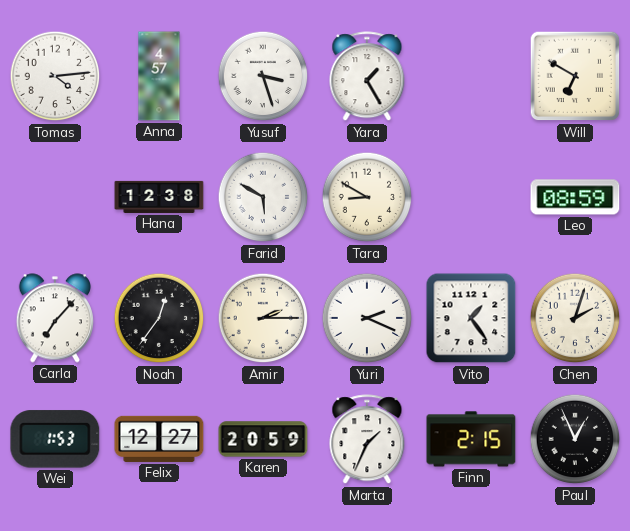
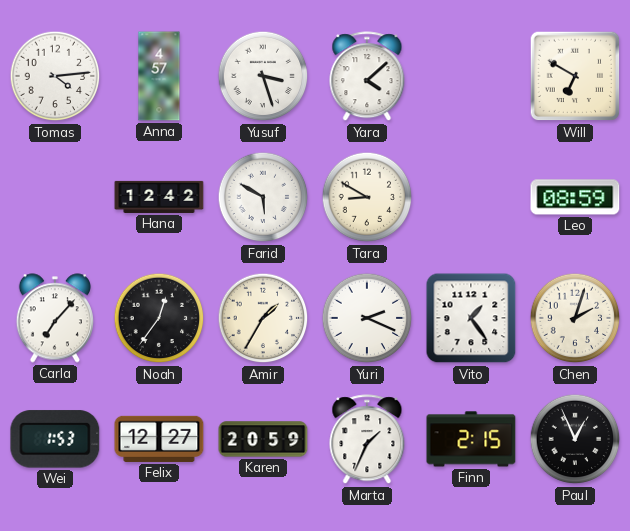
Yara: 1:25 -> 4:08 (367, 77)
Hana: 12:38 -> 12:42 (159, 197)
Amir: 2:15 -> 1:35 (263, 318)
